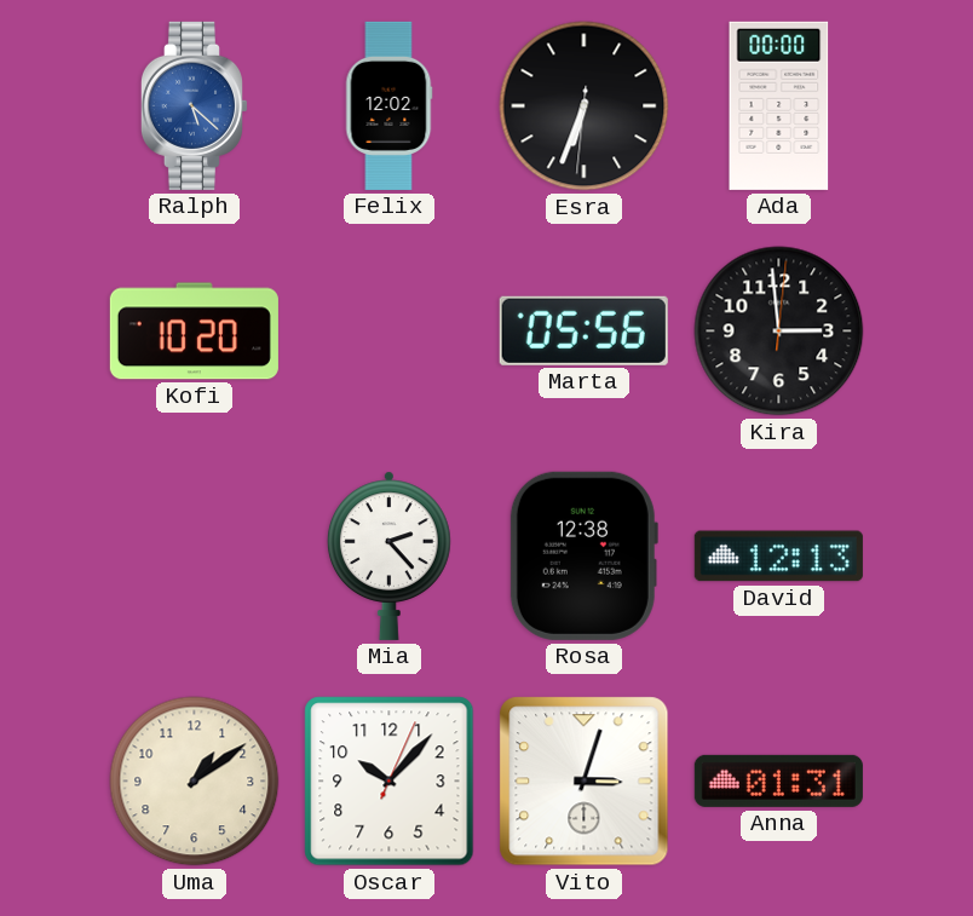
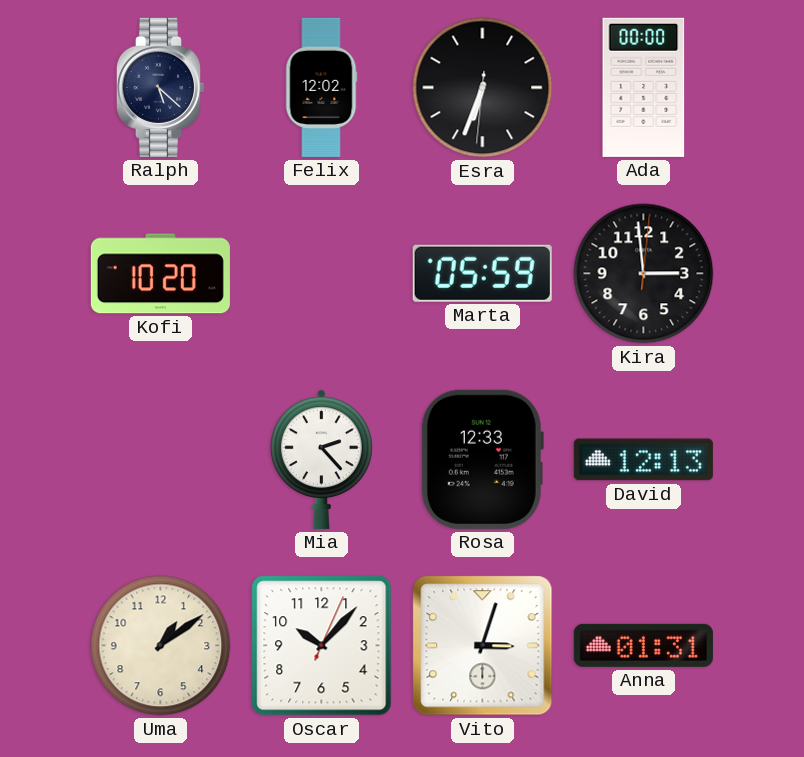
Ralph dial: blue -> navy (160, 87)
Marta: 05:56 -> 05:59 (482, 273)
Rosa: 12:38 -> 12:33 (482, 459)
